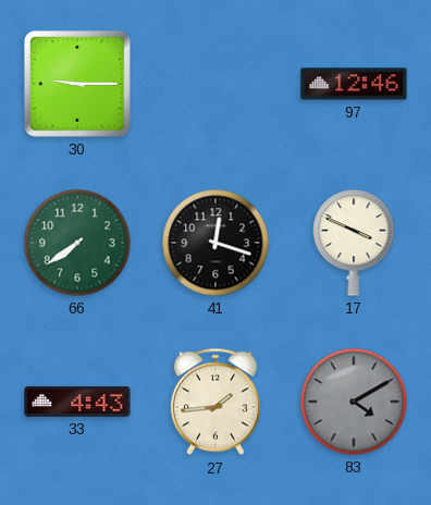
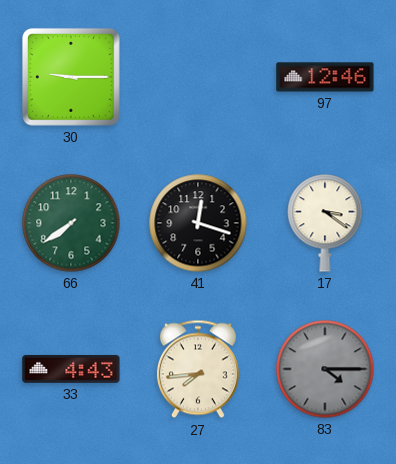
17: 3:49 -> 3:21 (325, 223)
27: 1:44 -> 7:44 (198, 369)
83: 4:10 -> 4:15 (325, 369)
